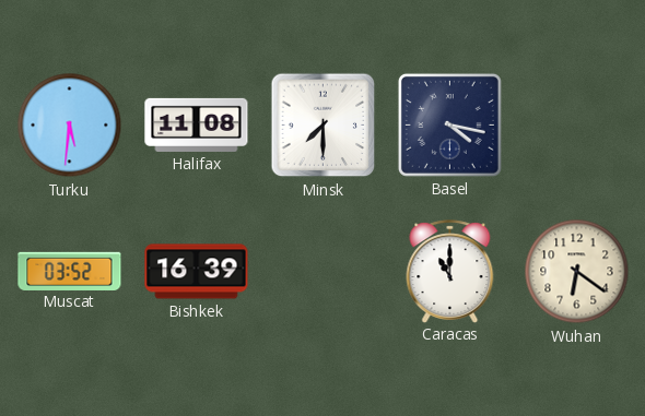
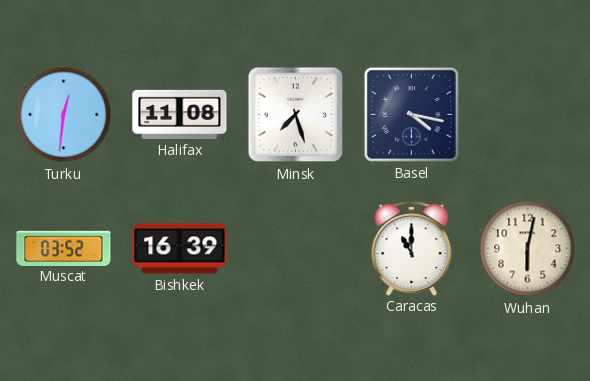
Turku: 5:31 -> 12:31 (64, 115)
Minsk: 7:30 -> 7:27 (296, 115)
Wuhan: 6:21 -> 6:02 (528, 249)
